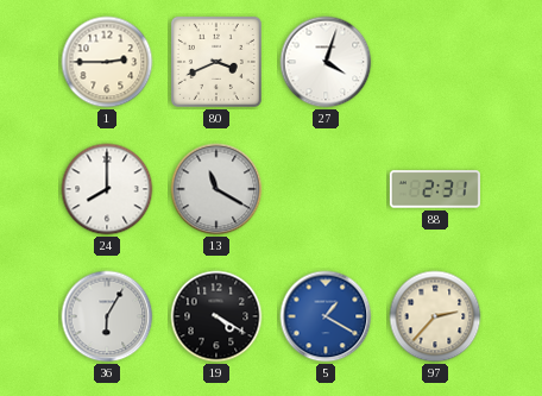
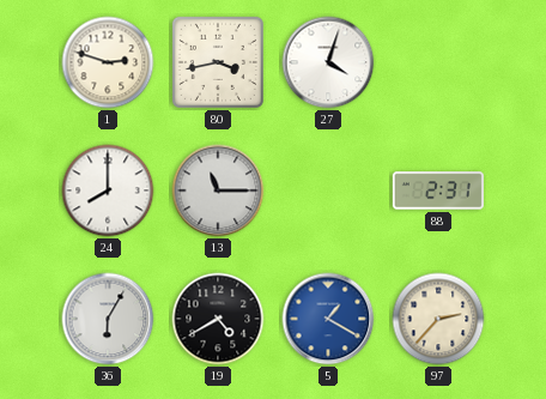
1: 2:45 -> 2:48 (108, 62)
80: 3:41 -> 3:43 (218, 62)
13: 11:20 -> 11:15 (218, 191)
19: 4:20 -> 4:40 (218, 319)
